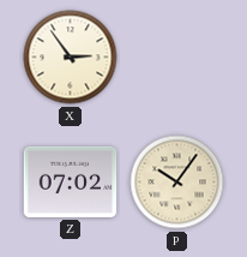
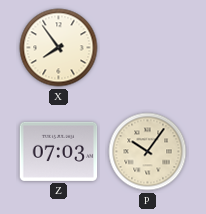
X: 2:54 -> 7:54 (59, 48)
Z: 07:02 -> 07:03 (59, 151)
